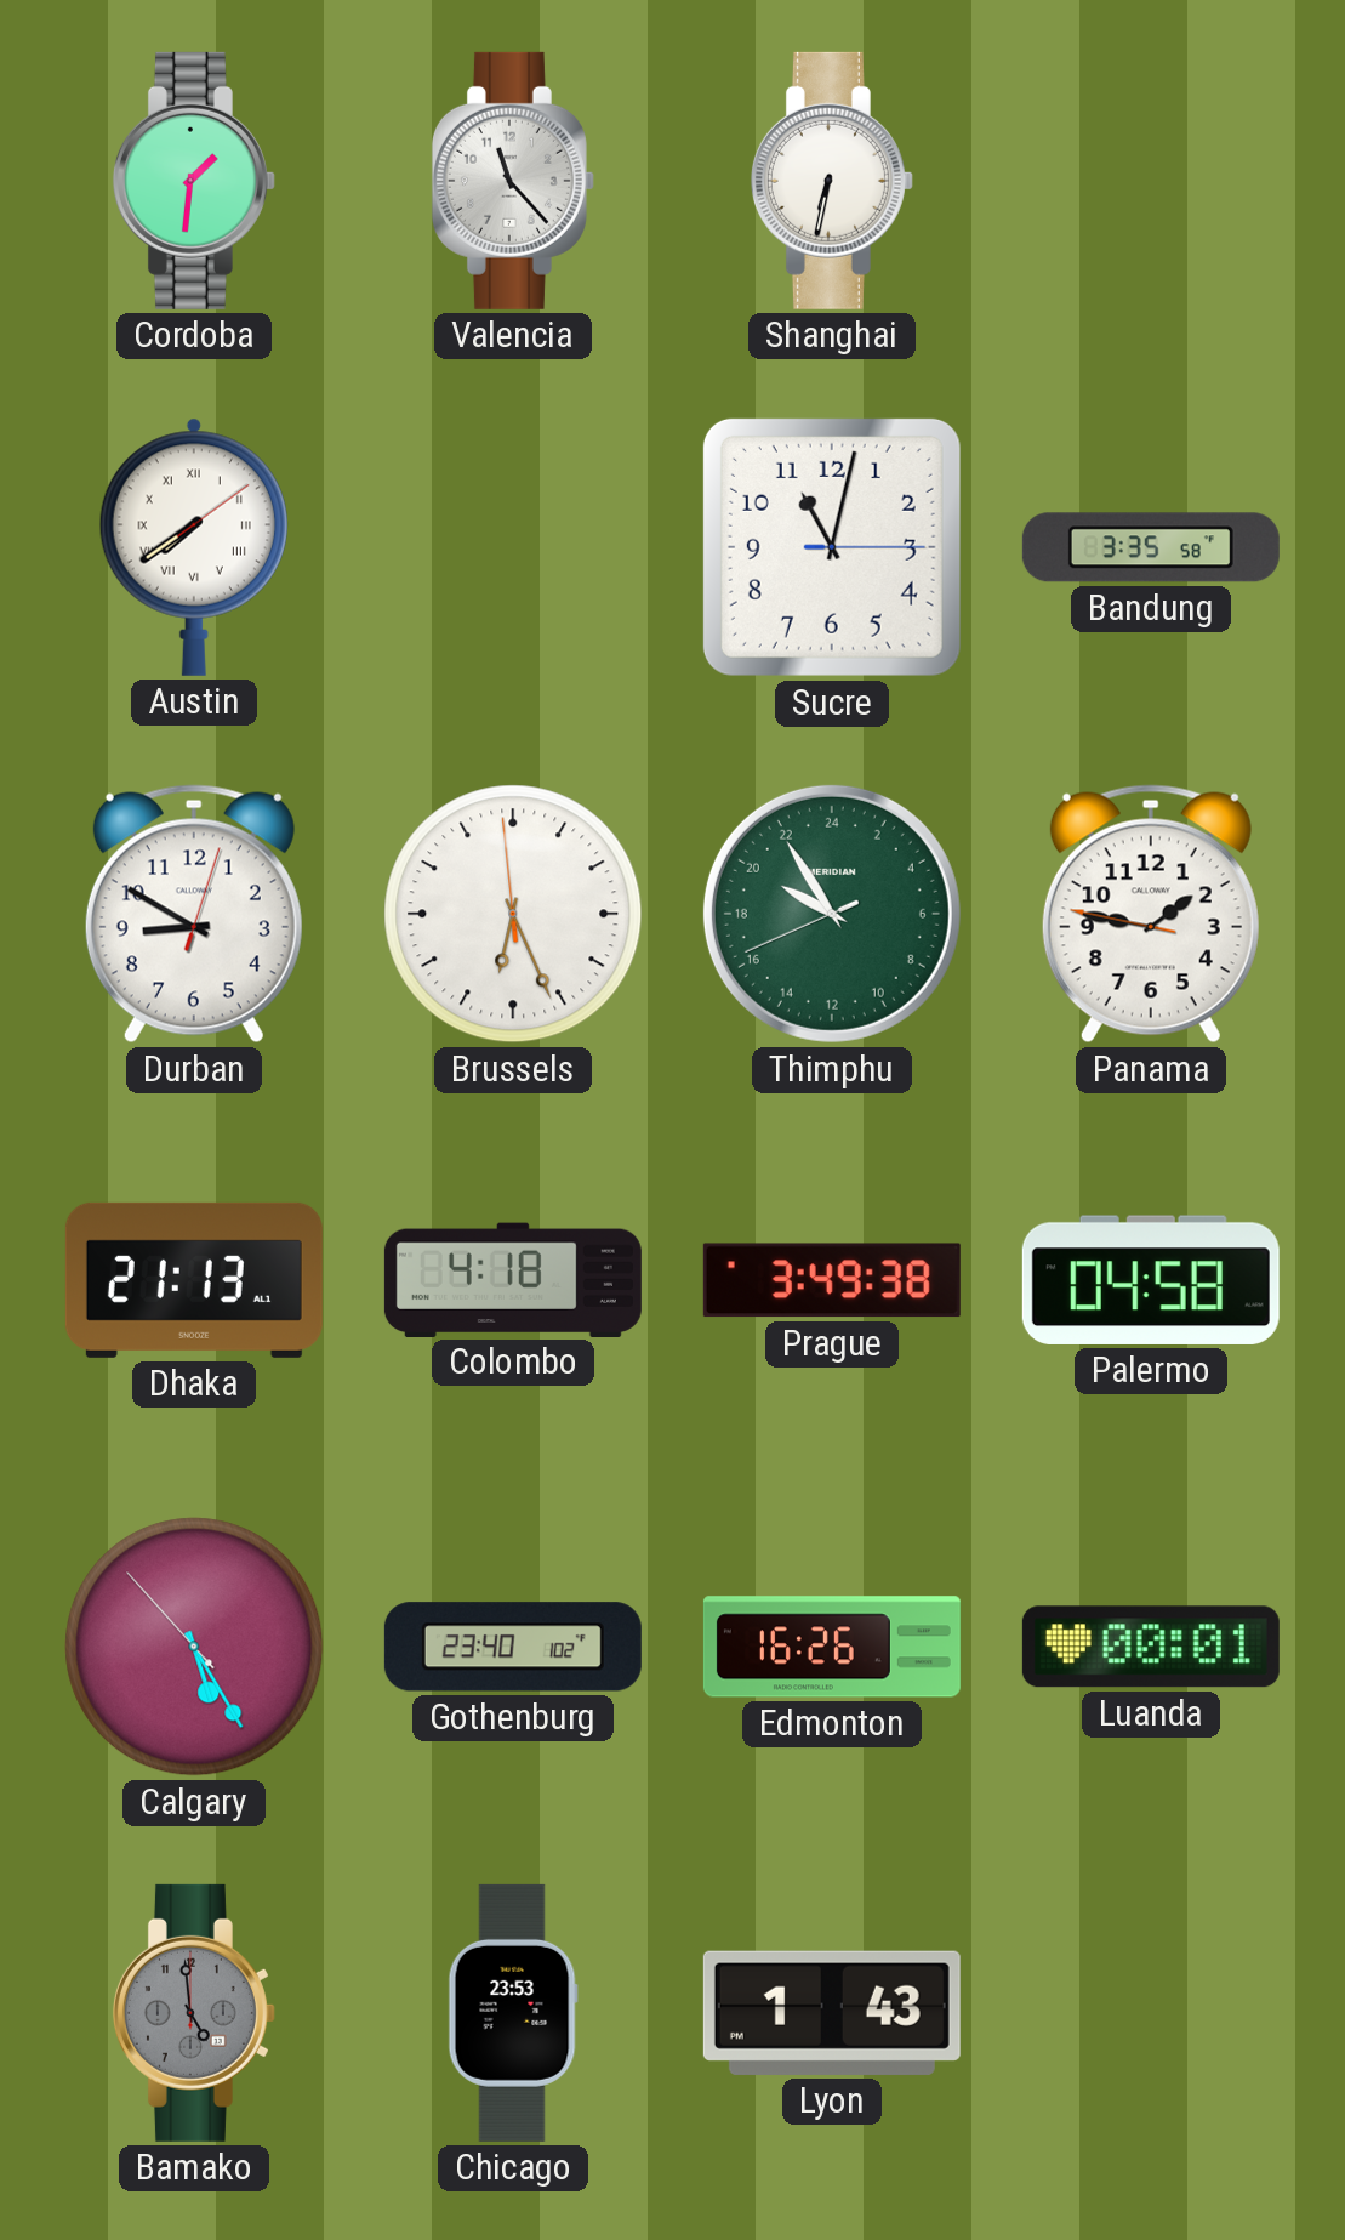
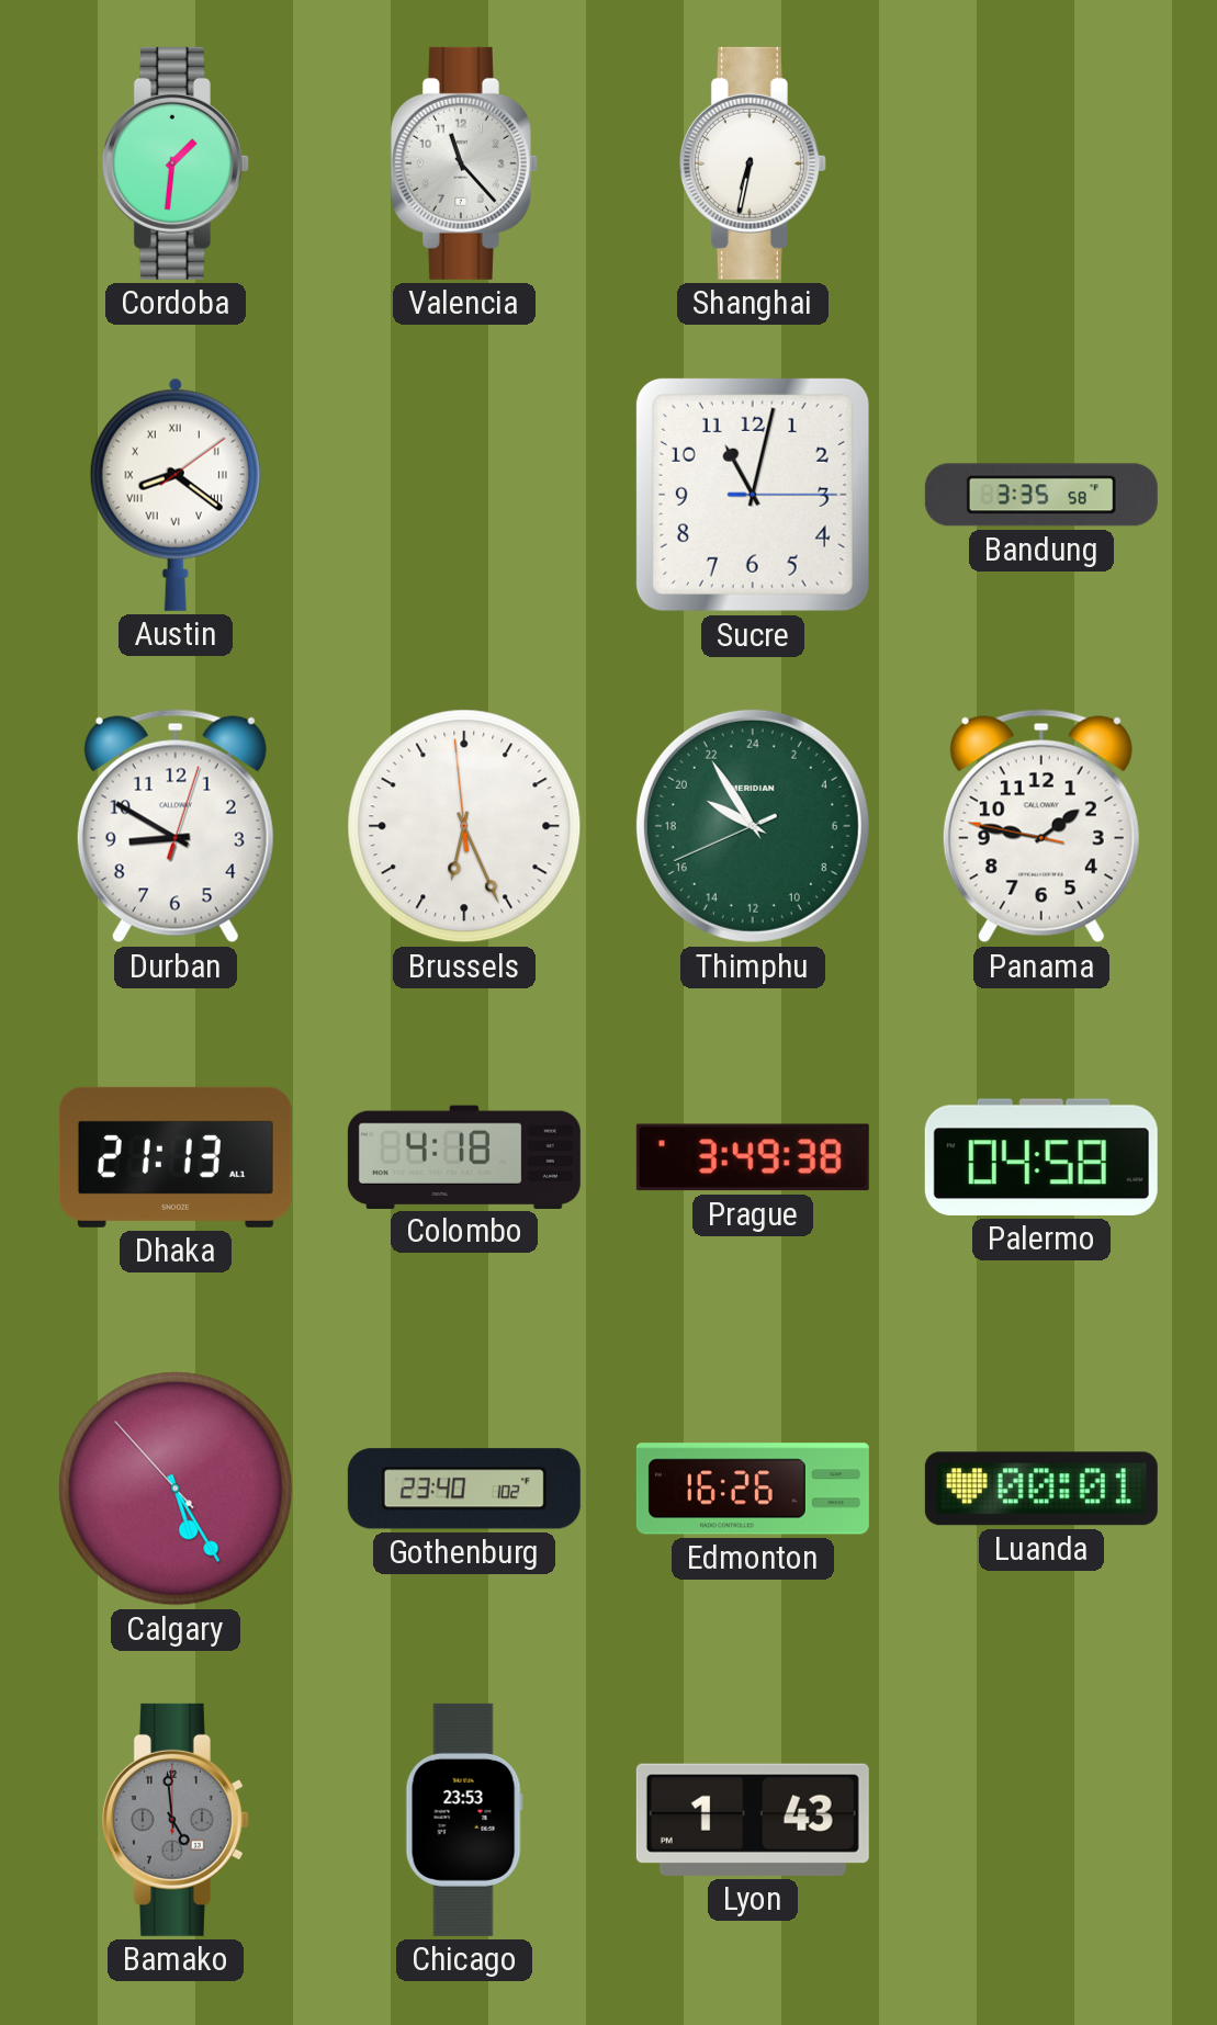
Austin: 7:39 -> 8:21 (176, 495)
